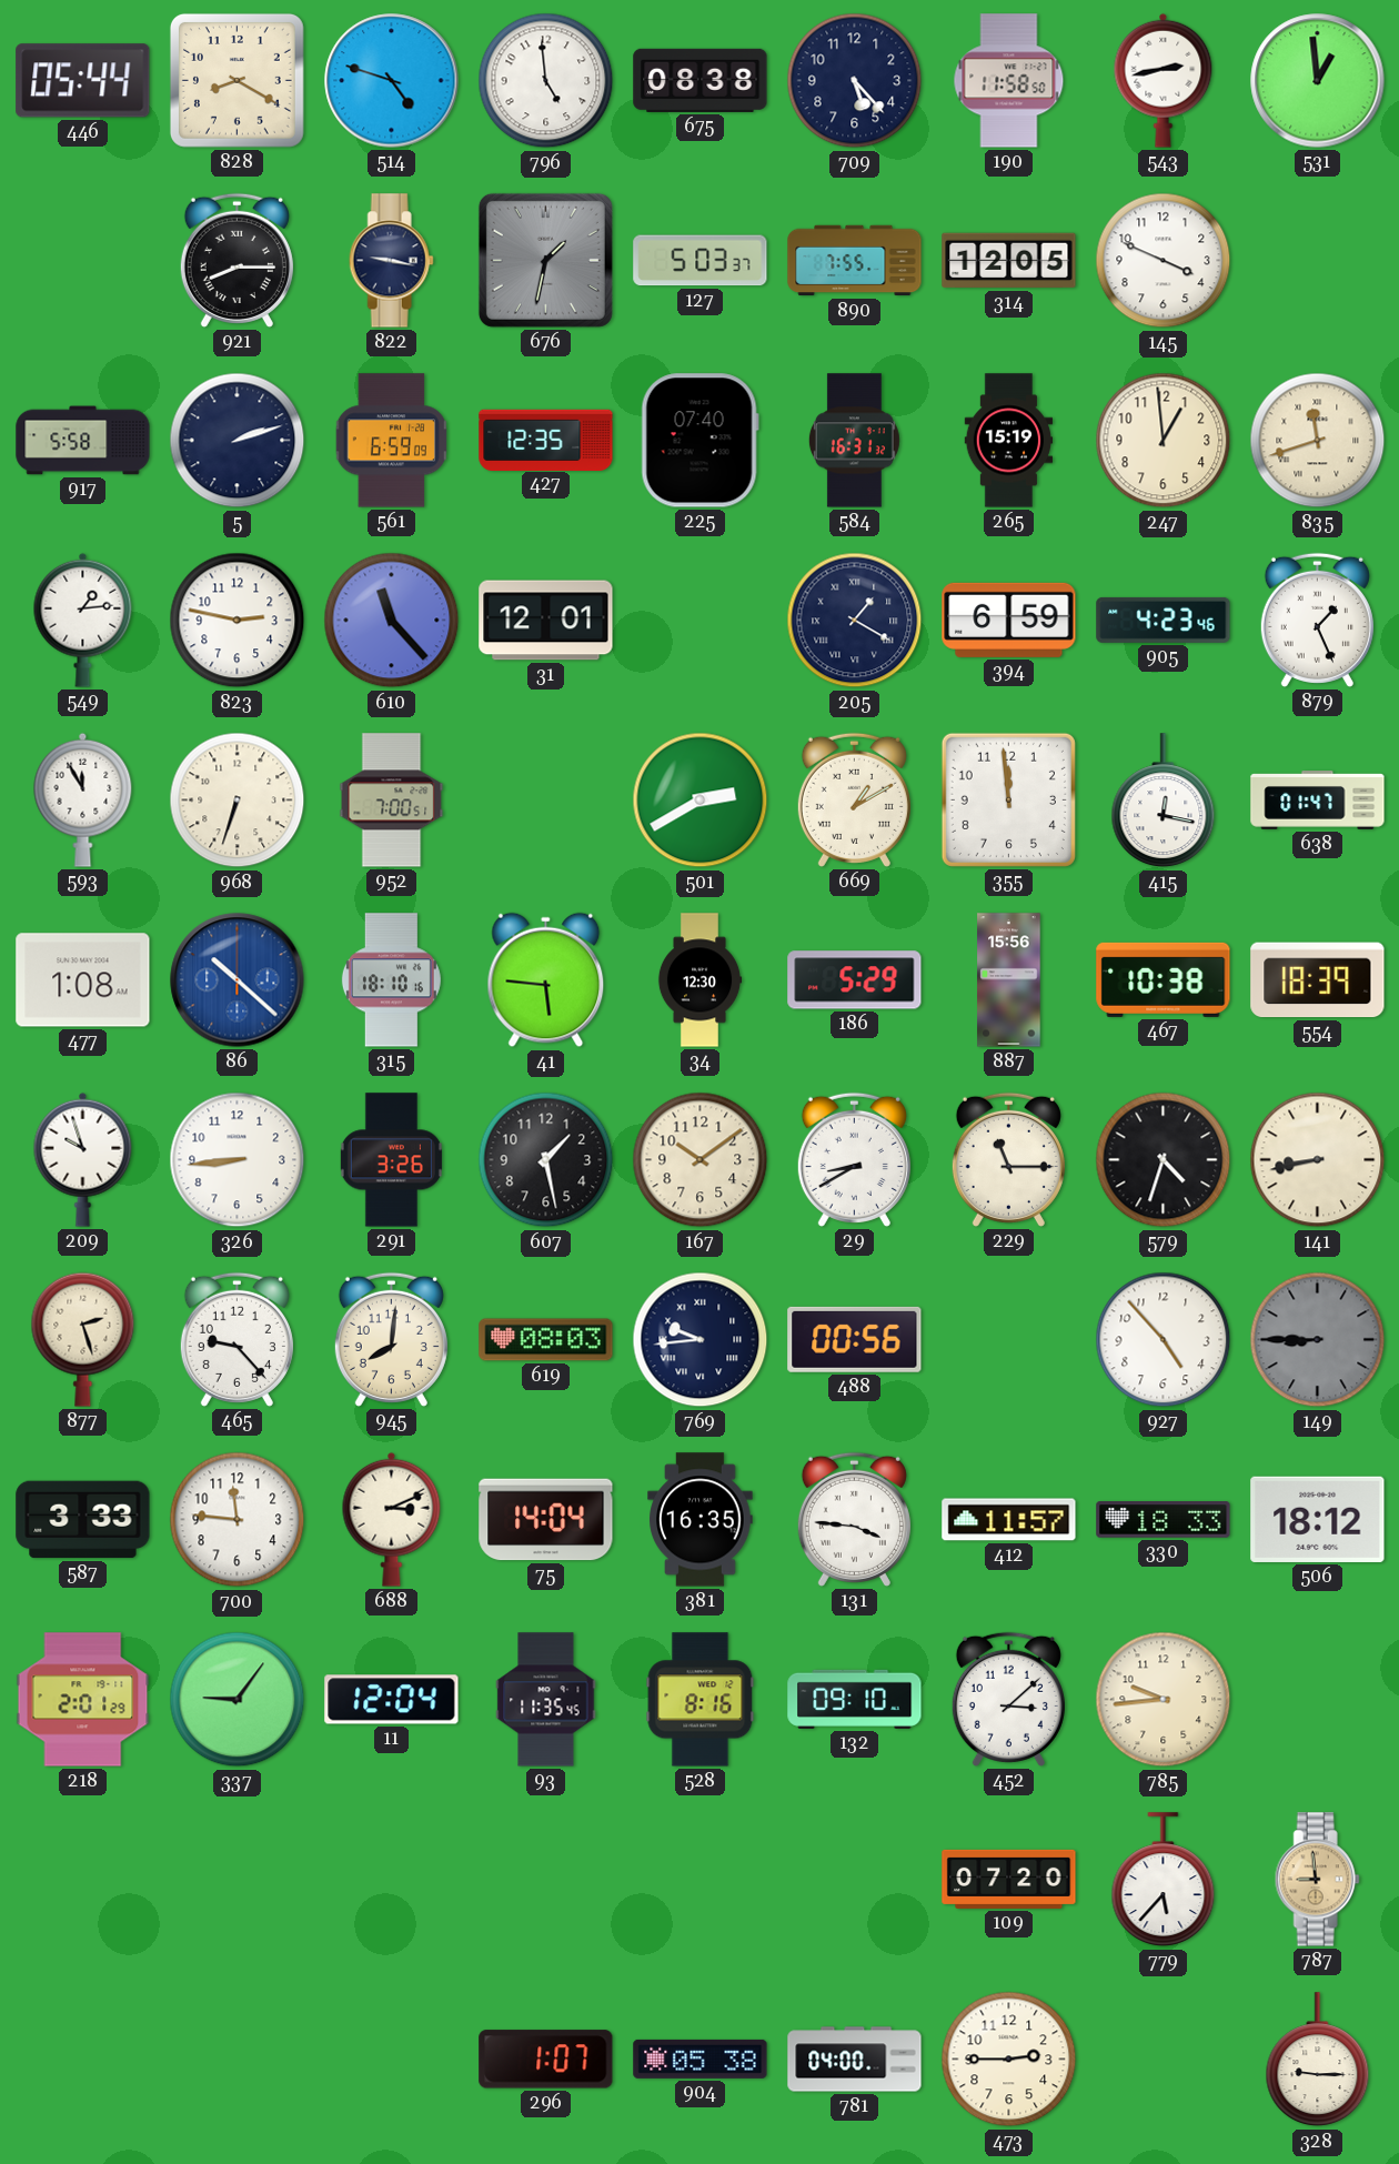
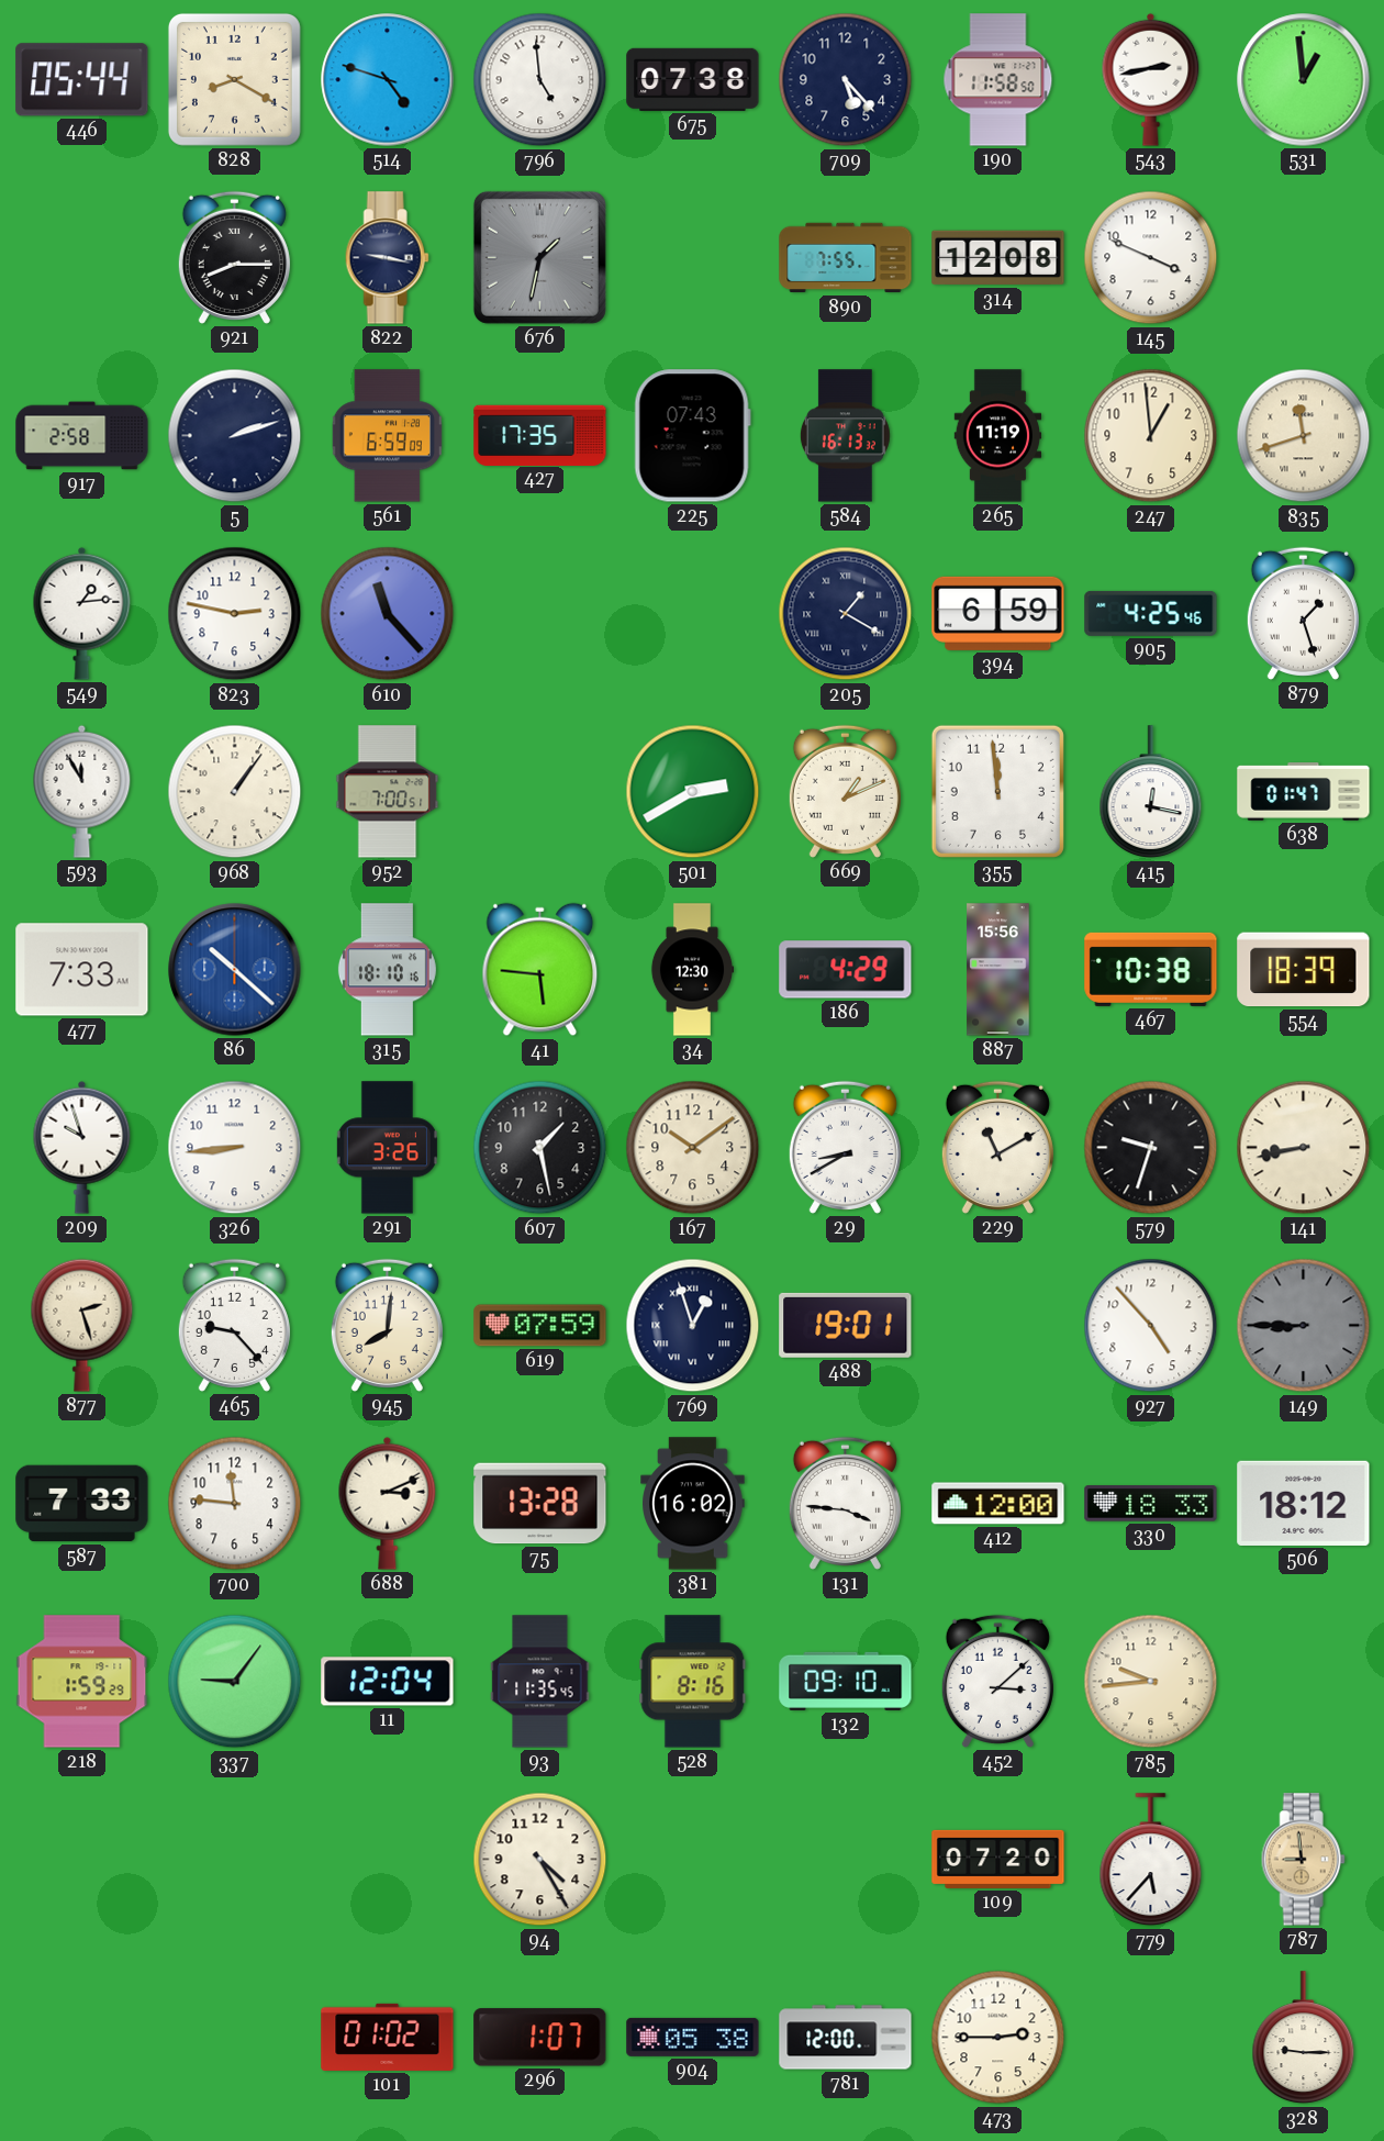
675: 08:38 -> 07:38 (693, 79)
127: 5:03 -> none (701, 261)
314: 12:05 -> 12:08 (998, 258)
917: 5:58 -> 2:58 (82, 436)
427: 12:35 -> 17:35 (540, 435)
225: 07:40 -> 07:43 (692, 436)
584: 16:31 -> 16:13 (845, 436)
265: 15:19 -> 11:19 (998, 436)
31: 12:01 -> none (546, 621)
905: 4:23 -> 4:25 (1151, 613)
879: 1:26 -> 1:27 (1303, 613)
968: 6:33 -> 1:06 (235, 792)
669: 1:10 -> 1:11 (845, 791)
477: 1:08 -> 7:33 (82, 970)
186: 5:29 -> 4:29 (846, 970)
229: 11:15 -> 11:10 (997, 1147)
579: 4:33 -> 9:33 (1151, 1148)
619: 08:03 -> 07:59 (540, 1326)
769: 9:44 -> 12:57 (693, 1326)
488: 00:56 -> 19:01 (846, 1325)
587: 3:33 -> 7:33 (82, 1504)
75: 14:04 -> 13:28 (540, 1504)
381: 16:35 -> 16:02 (693, 1504)
412: 11:57 -> 12:00 (998, 1504)
218: 2:01 -> 1:59 (82, 1682)
94: none -> 4:25 (540, 1860)
101: none -> 01:02 (388, 2037)
781: 04:00 -> 12:00 (846, 2038)
